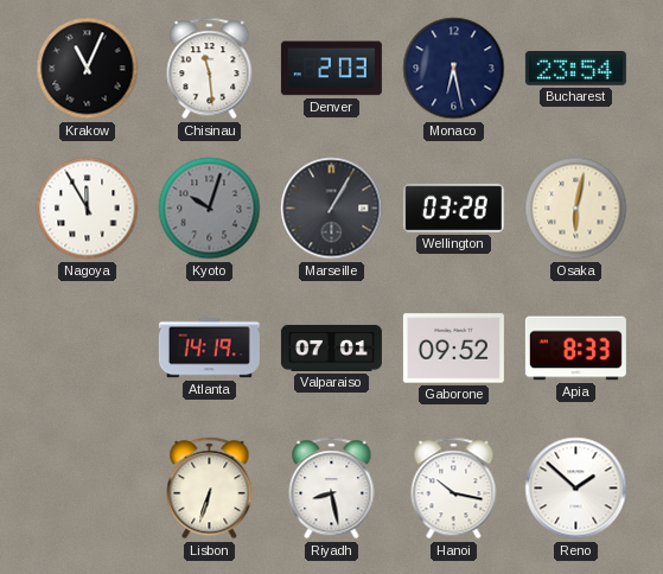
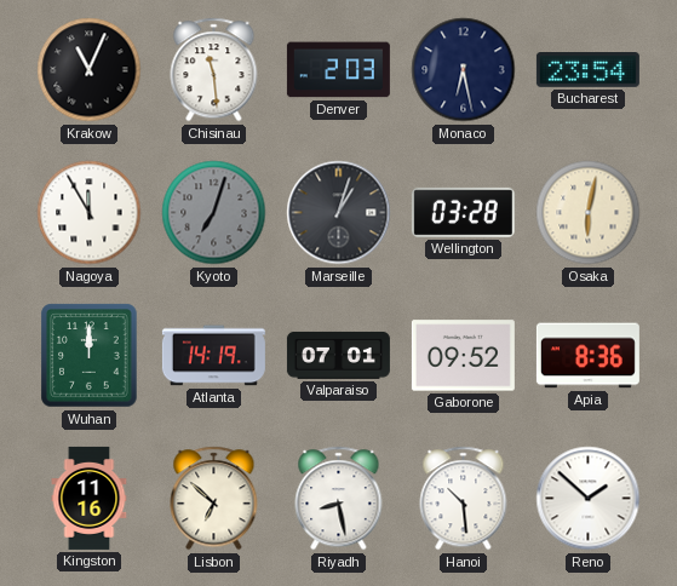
Kyoto: 10:03 -> 7:03 (214, 213)
Marseille: 1:05 -> 1:03 (339, 213)
Wuhan: none -> 12:00 (90, 356)
Apia: 8:33 -> 8:36 (587, 356)
Kingston: none -> 11:16 (90, 498)
Lisbon: 6:33 -> 6:52 (214, 499)
Hanoi: 10:17 -> 10:29 (464, 499)
